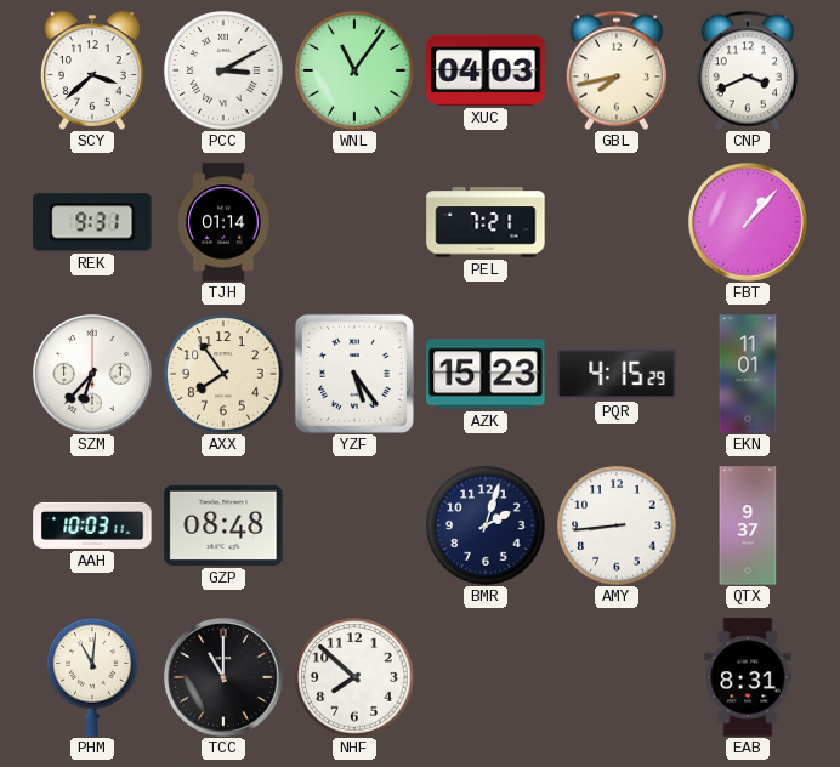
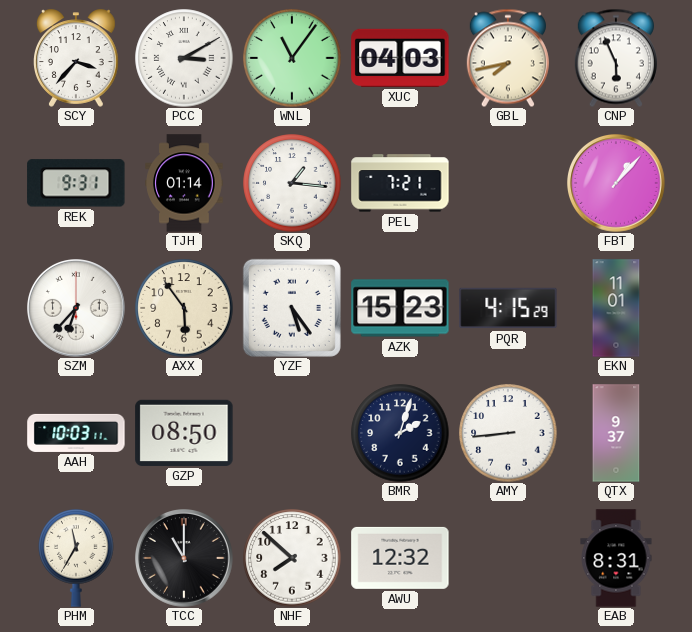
SCY: 3:38 -> 3:37 (77, 58)
CNP: 3:41 -> 5:56 (616, 58)
SKQ: none -> 1:16 (292, 183)
AXX: 7:54 -> 5:54 (184, 308)
GZP: 08:48 -> 08:50 (184, 433)
PHM: 11:01 -> 11:35 (76, 558)
AWU: none -> 12:32 (400, 558)
